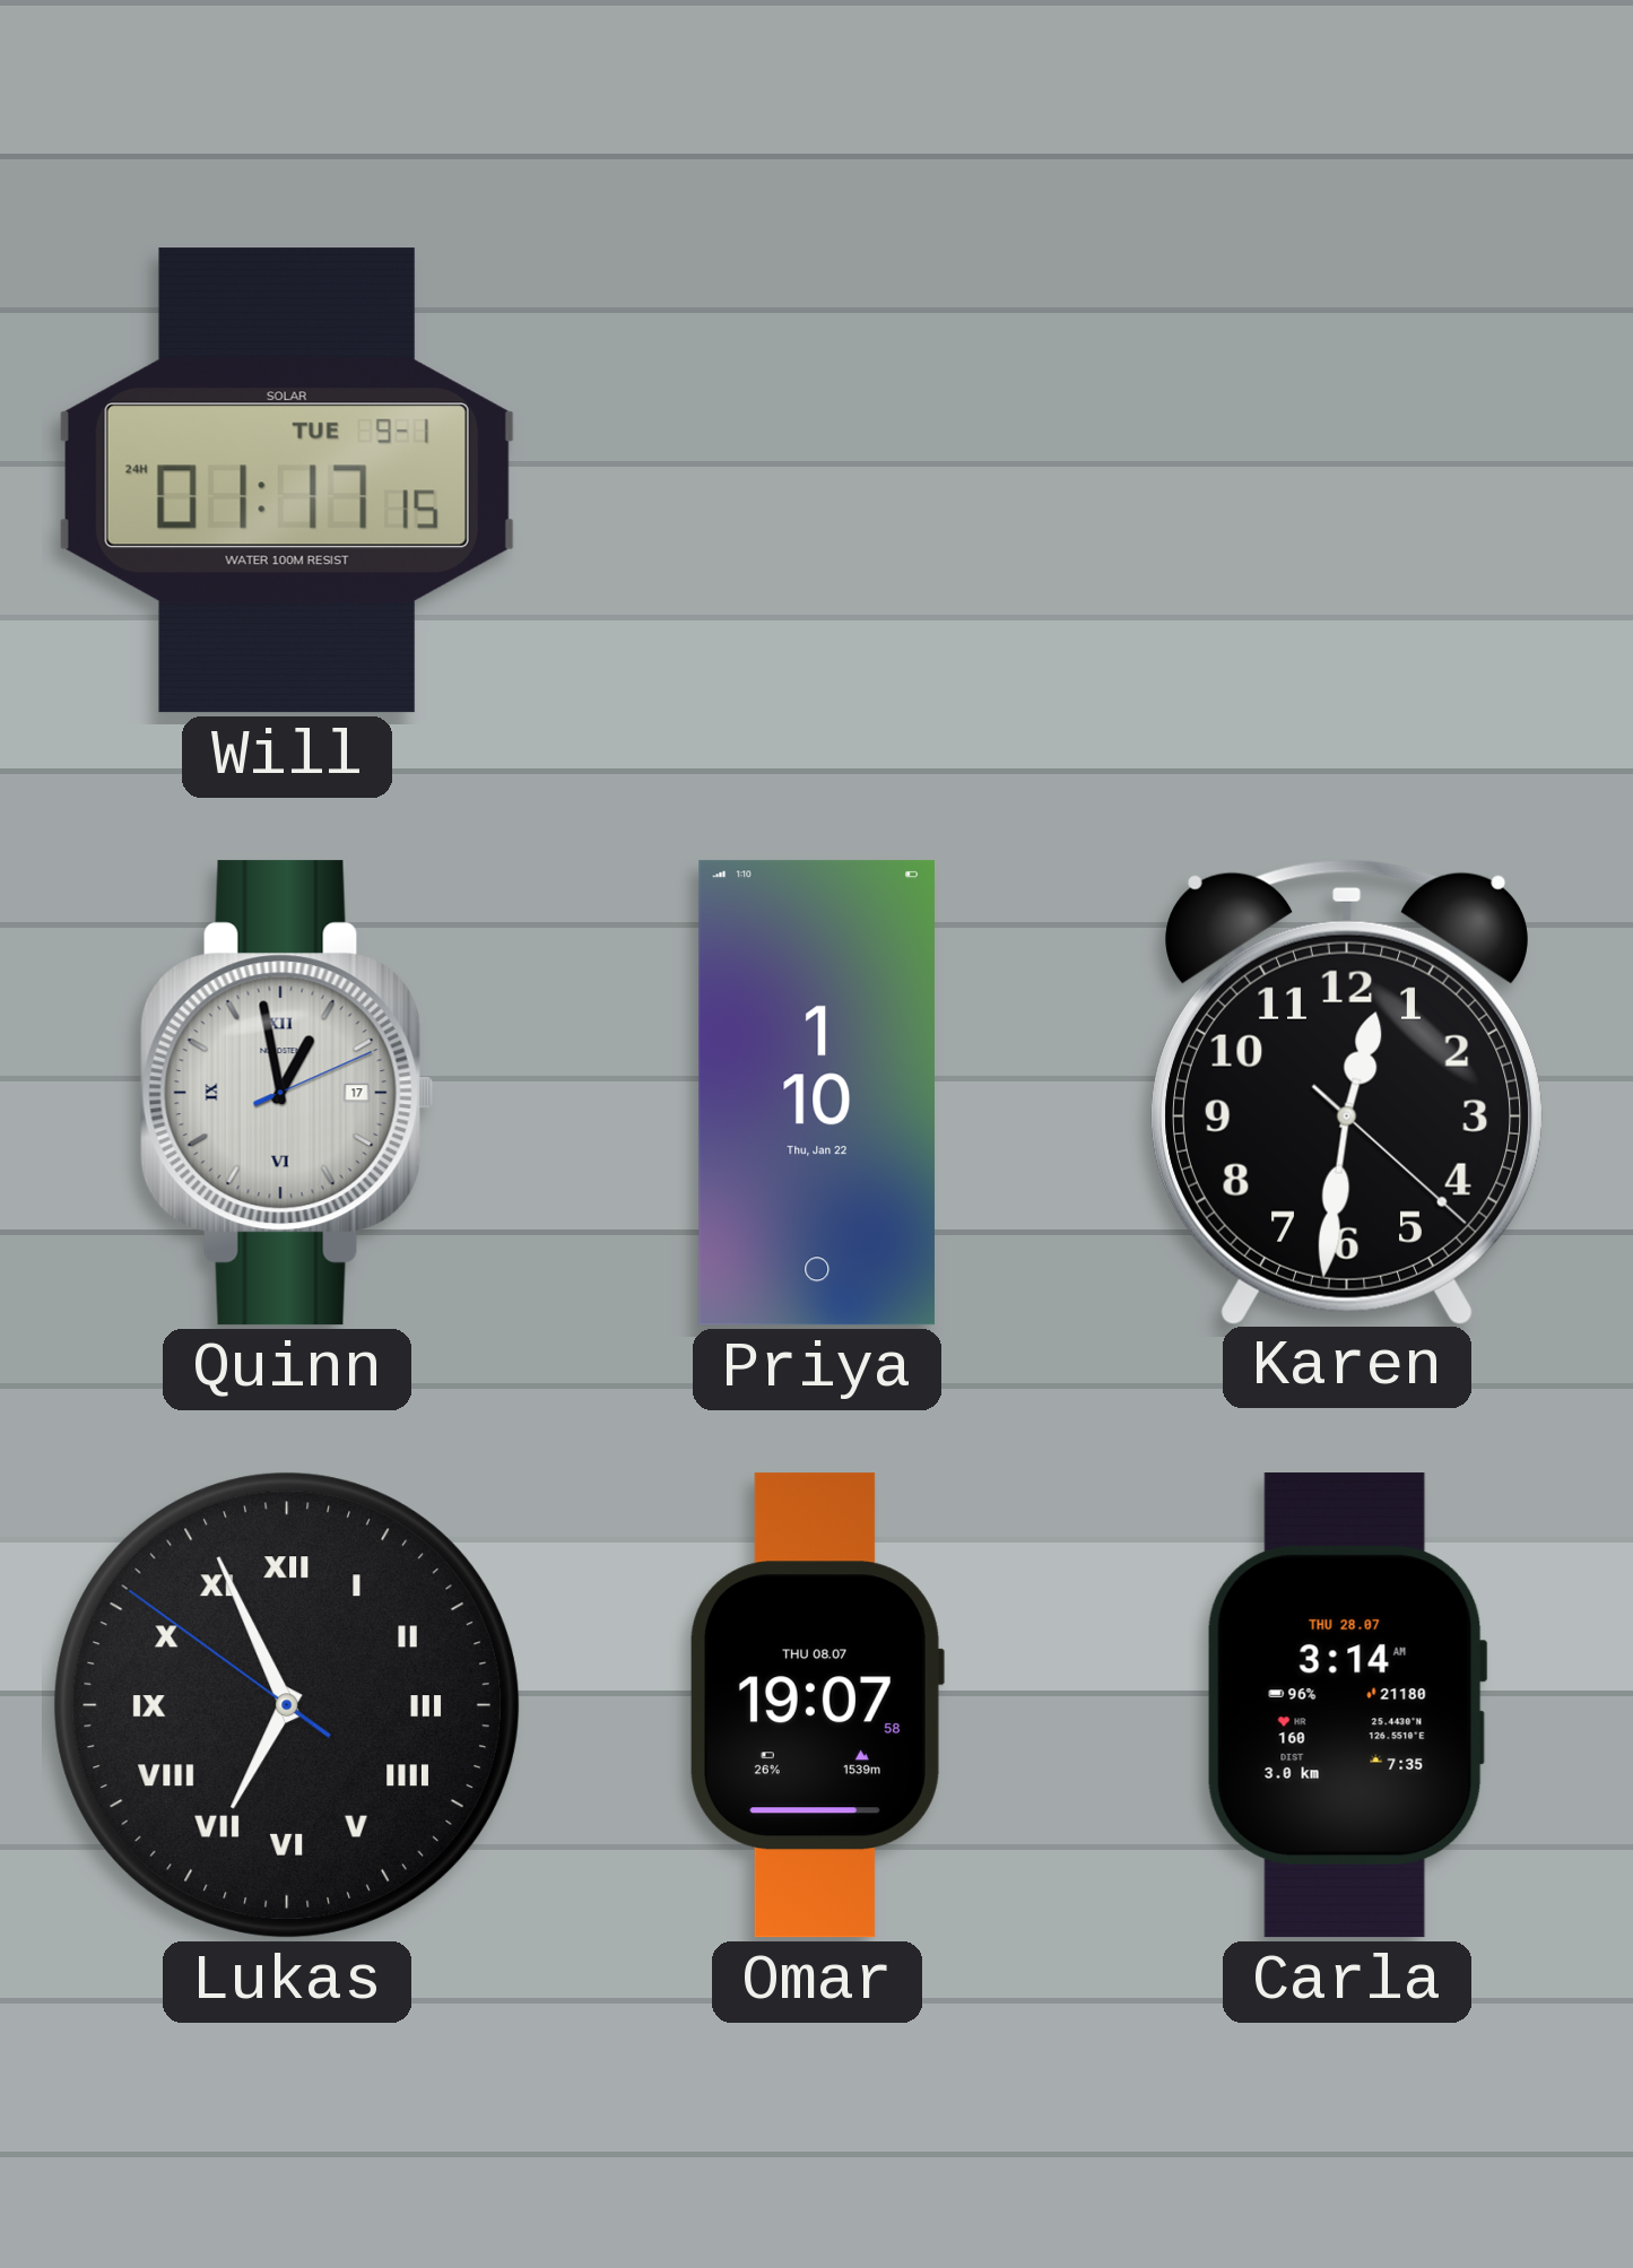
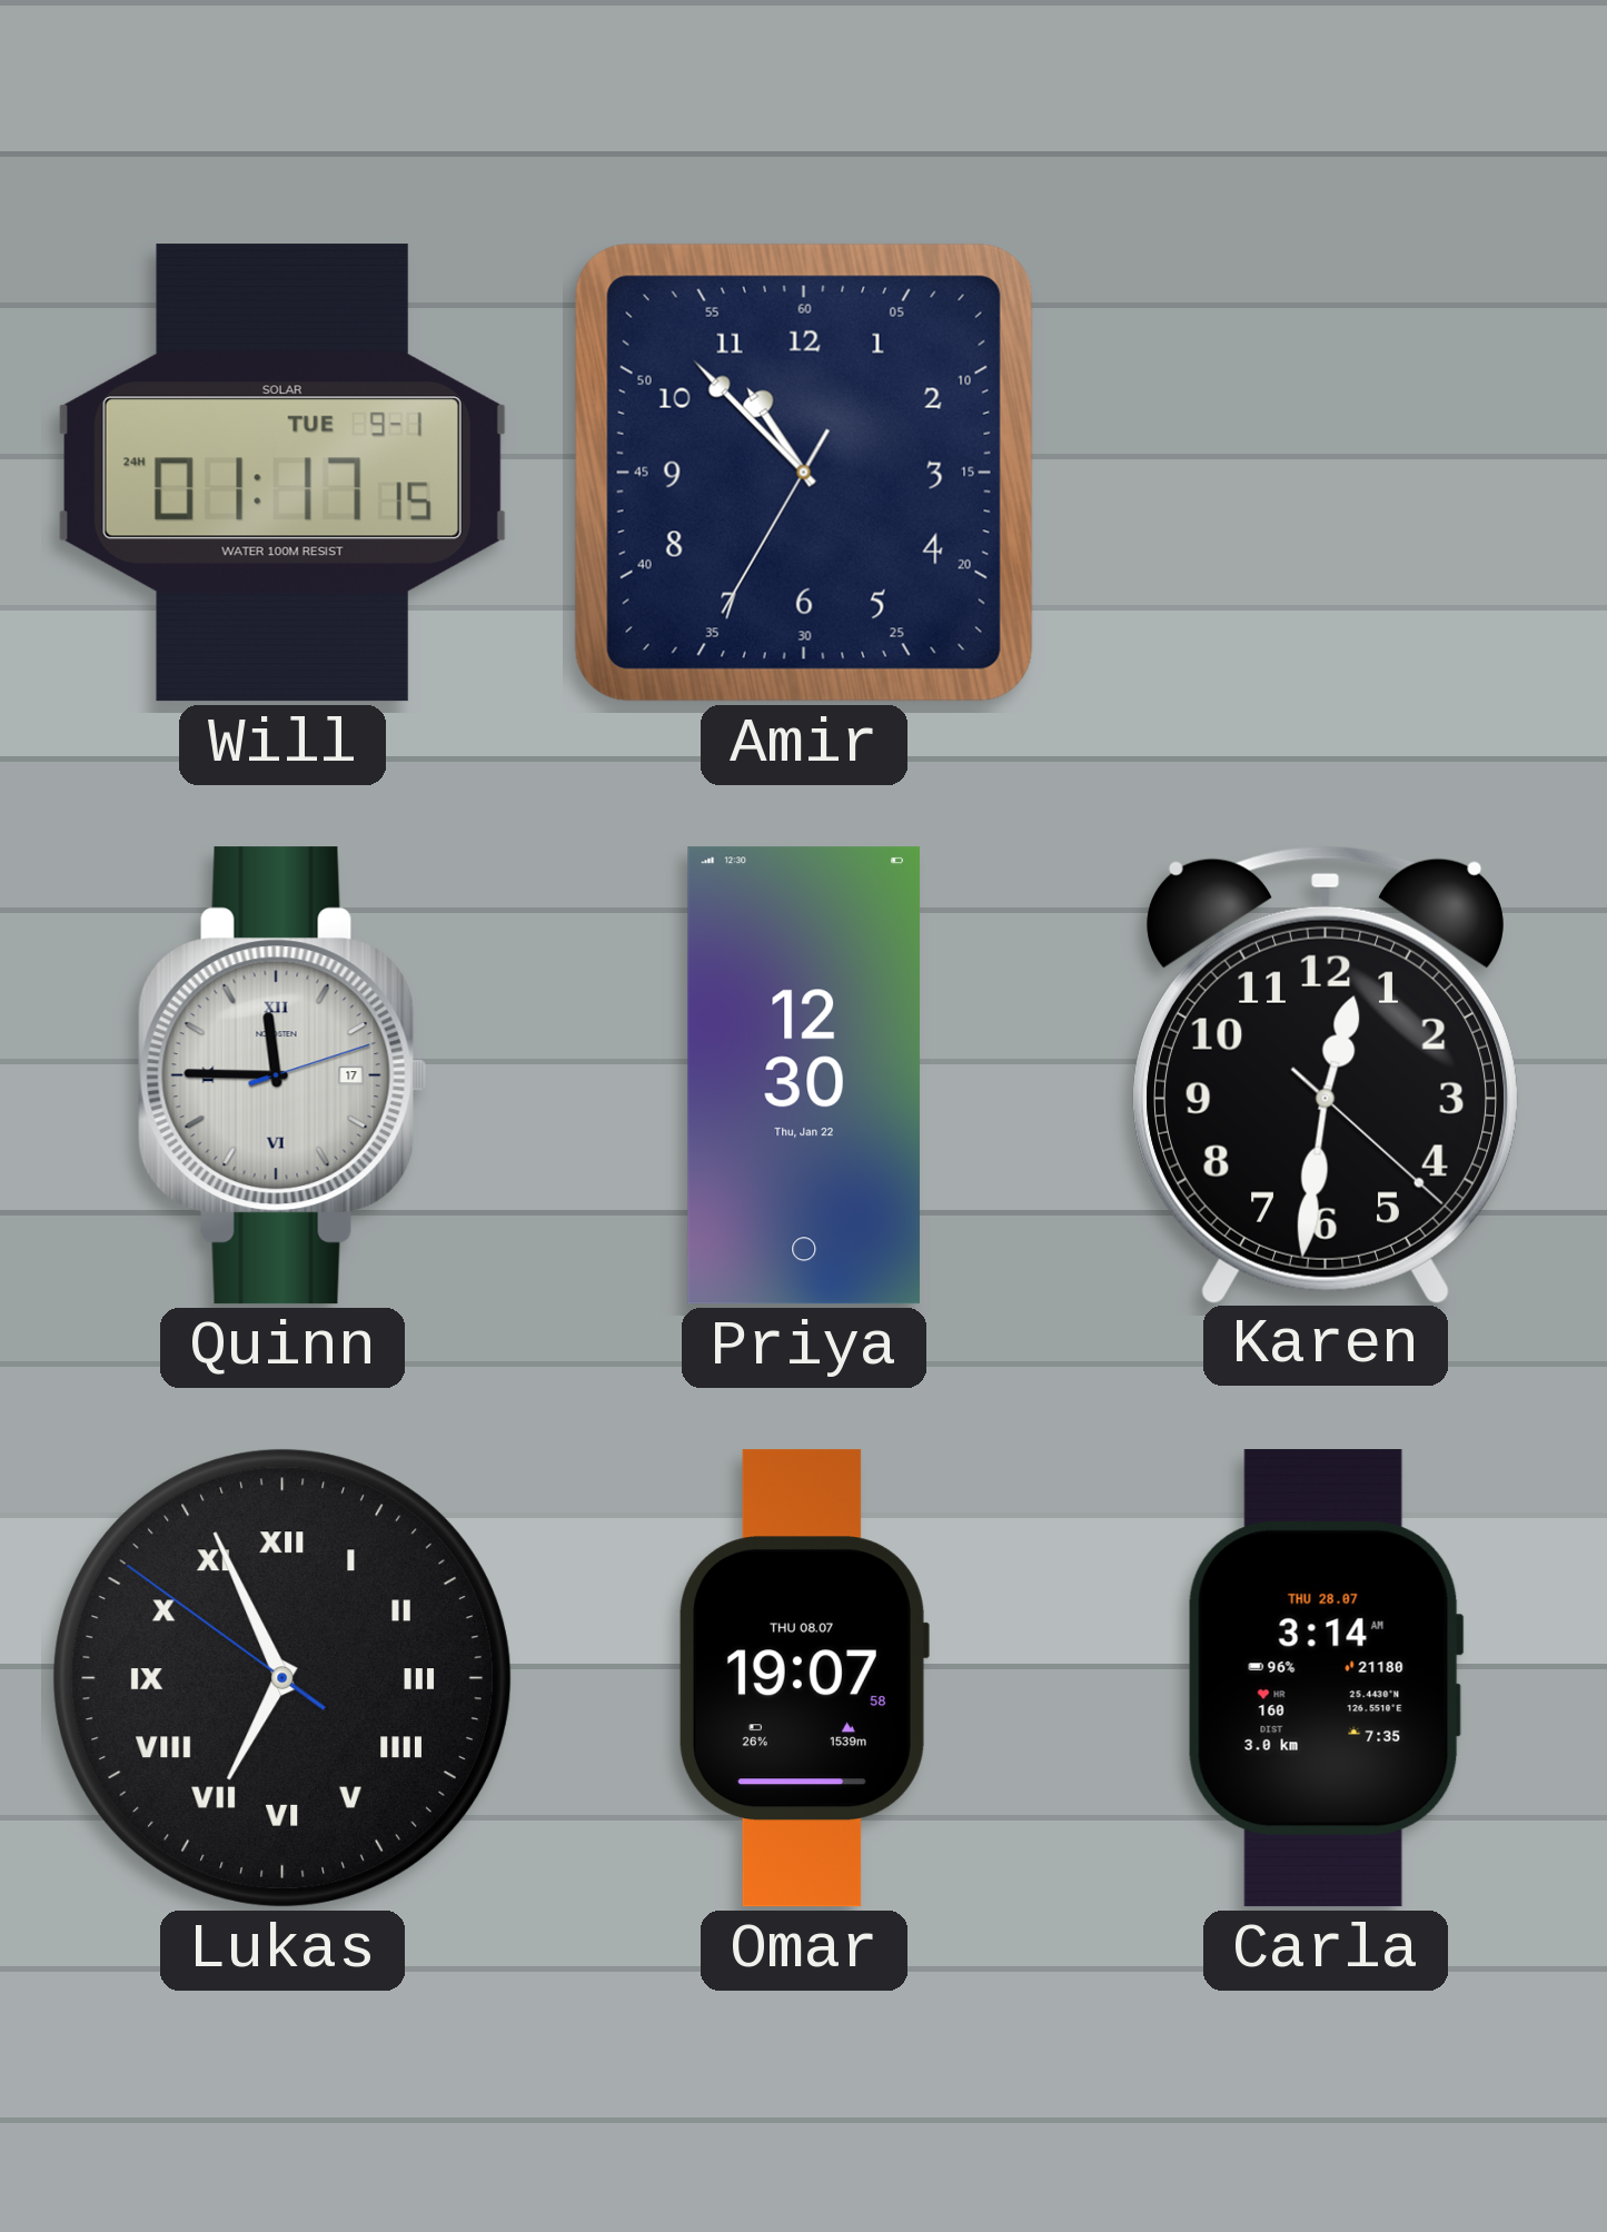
Amir: none -> 10:52 (804, 473)
Quinn: 12:58 -> 11:45 (282, 1075)
Priya: 1:10 -> 12:30 (804, 1075)
